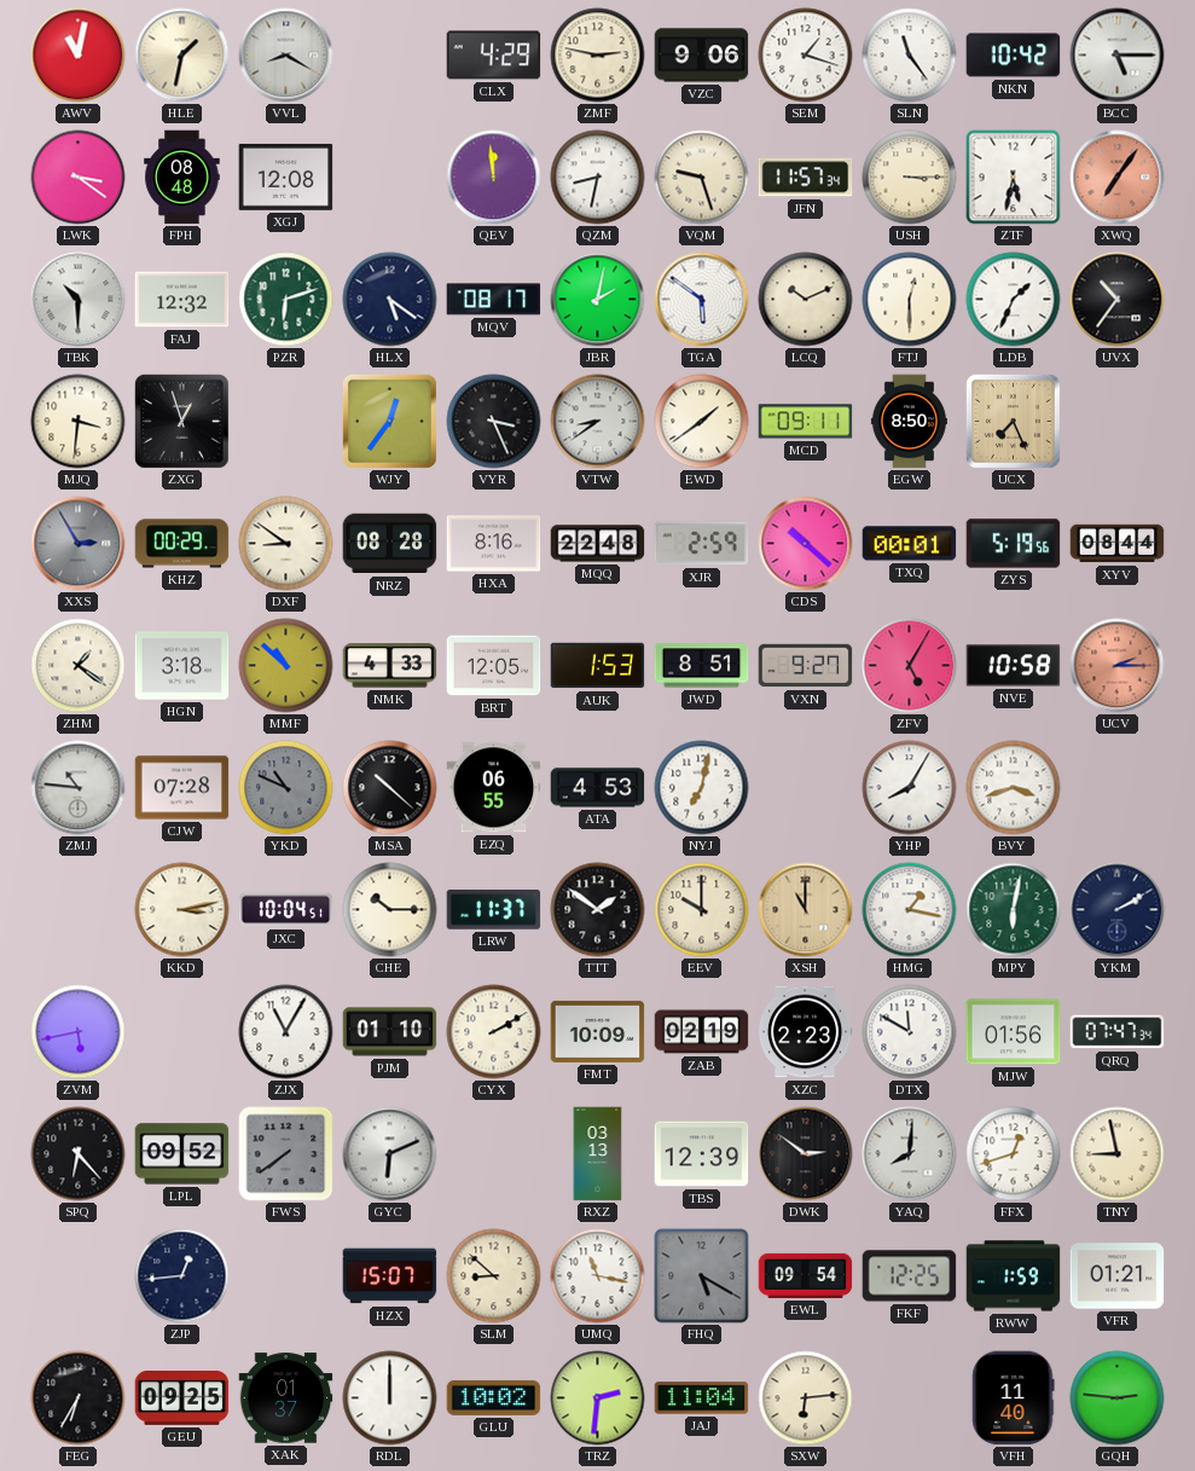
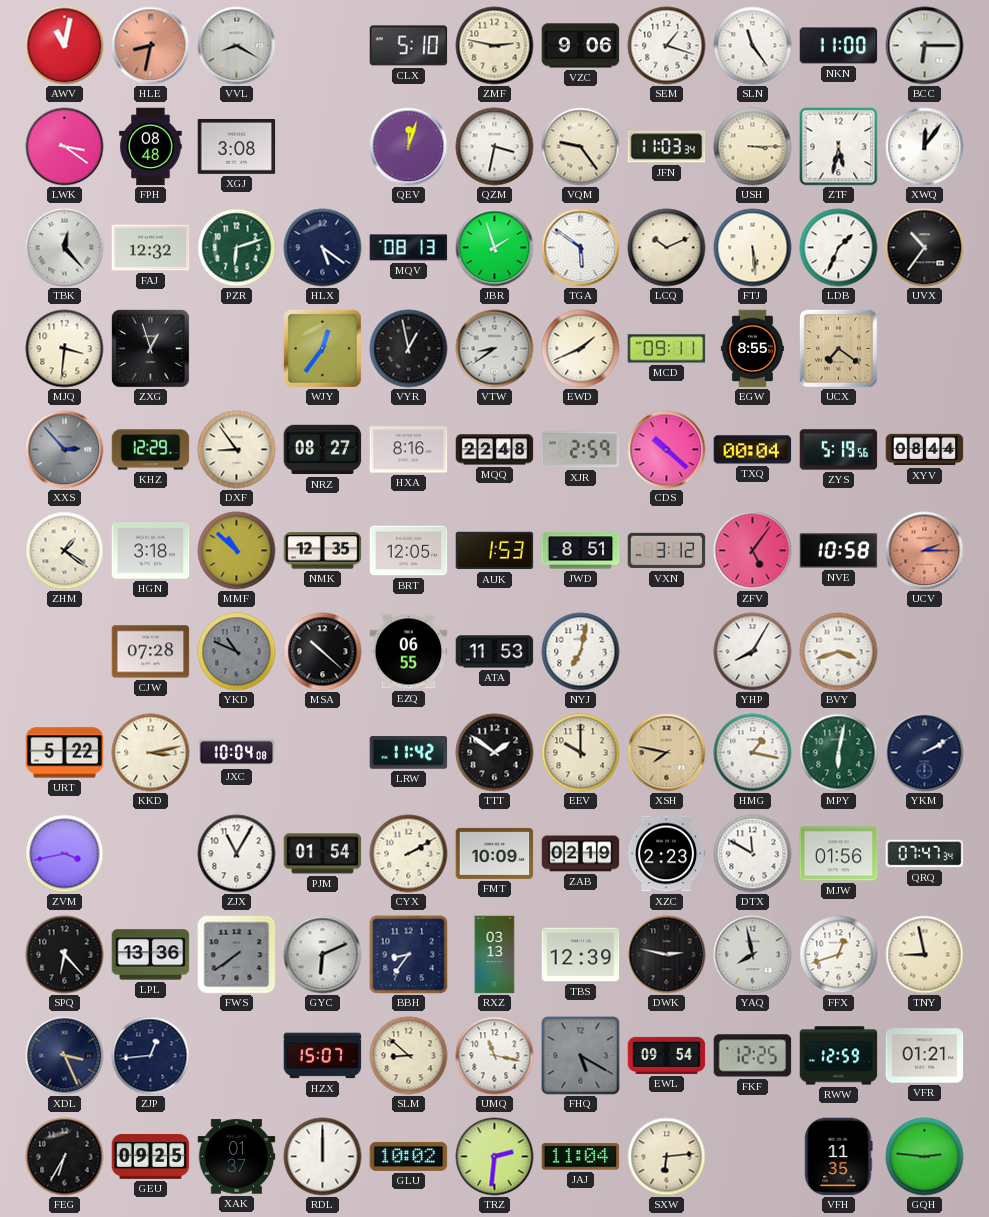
HLE: 1:32 -> 8:32 (151, 46)
HLE dial: cream -> salmon (151, 46)
CLX: 4:29 -> 5:10 (409, 46)
NKN: 10:42 -> 11:00 (839, 46)
BCC: 5:15 -> 6:15 (925, 46)
XGJ: 12:08 -> 3:08 (237, 146)
QEV: 11:59 -> 12:03 (409, 147)
QZM: 8:32 -> 3:32 (495, 147)
VQM: 9:27 -> 9:24 (581, 147)
JFN: 11:57 -> 11:03 (667, 147)
XWQ: 7:06 -> 12:06 (925, 147)
XWQ dial: salmon -> white (925, 147)
TBK: 10:30 -> 12:23 (65, 248)
MQV: 08:17 -> 08:13 (409, 248)
JBR: 2:02 -> 1:57 (495, 248)
FTJ: 12:30 -> 5:29 (753, 248)
VYR: 3:26 -> 12:58 (409, 349)
EWD: 1:39 -> 1:41 (581, 349)
EGW: 8:50 -> 8:55 (752, 349)
UCX: 7:26 -> 7:21 (838, 348)
XXS: 2:55 -> 2:53 (65, 450)
KHZ: 00:29 -> 12:29 (151, 450)
DXF: 8:51 -> 8:54 (237, 450)
NRZ: 08:28 -> 08:27 (323, 450)
TXQ: 00:01 -> 00:04 (753, 450)
NMK: 4:33 -> 12:35 (323, 551)
VXN: 9:27 -> 3:12 (667, 551)
ZFV: 5:05 -> 5:06 (753, 551)
ZMJ: 10:46 -> none (79, 788)
ATA: 4:53 -> 11:53 (495, 652)
URT: none -> 5:22 (65, 753)
JXC: 10:04:51 -> 10:04:08 (237, 753)
CHE: 10:15 -> none (390, 910)
LRW: 11:37 -> 11:42 (409, 753)
XSH: 11:00 -> 7:47 (667, 753)
ZVM: 5:43 -> 3:43 (65, 854)
PJM: 01:10 -> 01:54 (323, 854)
LPL: 09:52 -> 13:36 (151, 955)
BBH: none -> 8:36 (409, 955)
DWK: 2:51 -> 2:47 (667, 955)
YAQ: 8:01 -> 7:58 (753, 955)
XDL: none -> 3:26 (65, 1056)
RWW: 1:59 -> 12:59 (839, 1056)
VFH: 11:40 -> 11:35 (839, 1157)
